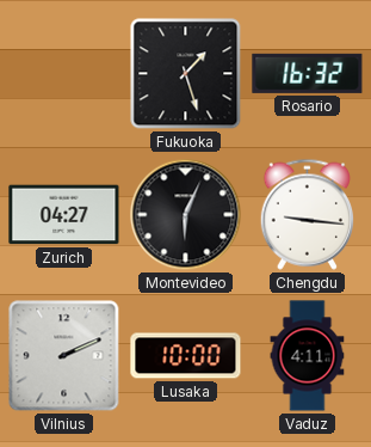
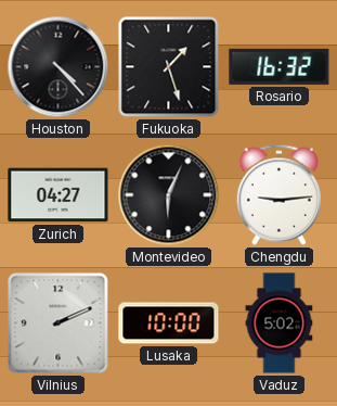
Houston: none -> 4:23 (59, 67)
Chengdu: 9:16 -> 9:14 (278, 194)
Vaduz: 4:11 -> 5:02 (280, 323)
